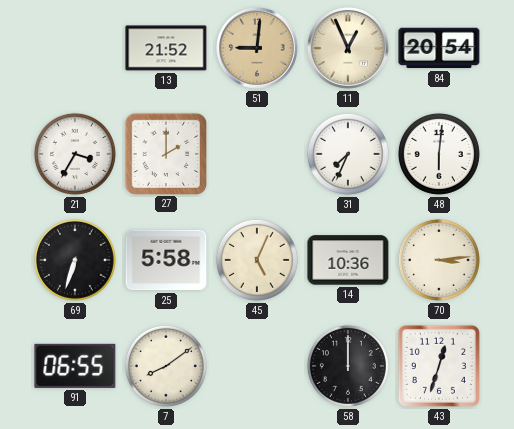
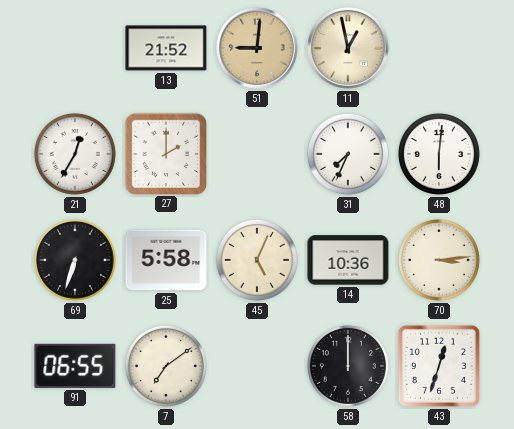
11: 12:56 -> 12:58 (349, 49)
84: 20:54 -> none (439, 48)
21: 3:35 -> 12:35 (75, 154)
7: 8:09 -> 7:09 (166, 366)
